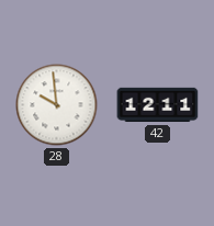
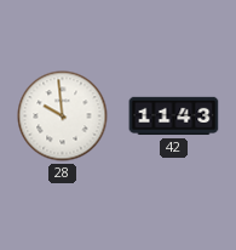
42: 12:11 -> 11:43 (174, 117)
